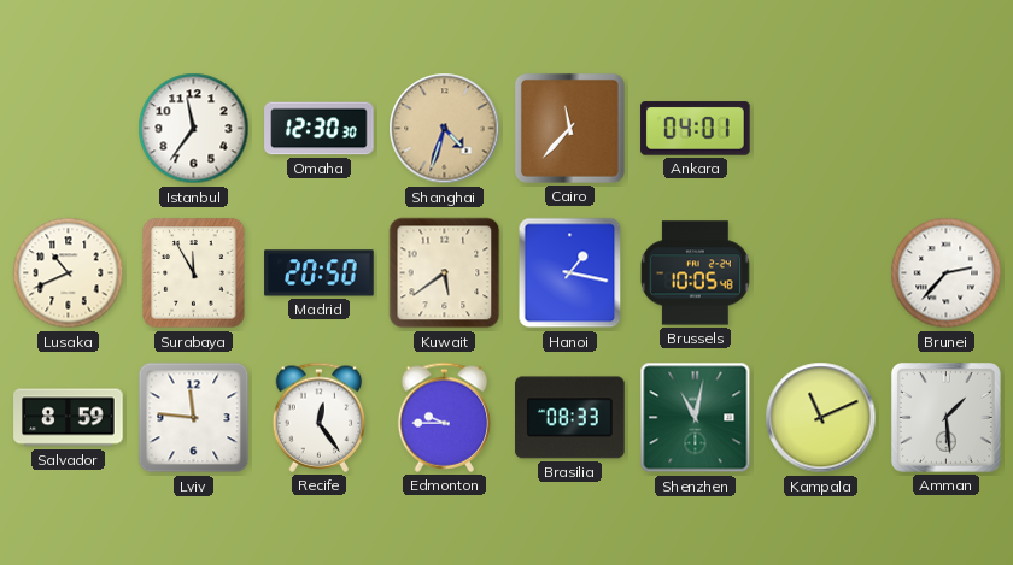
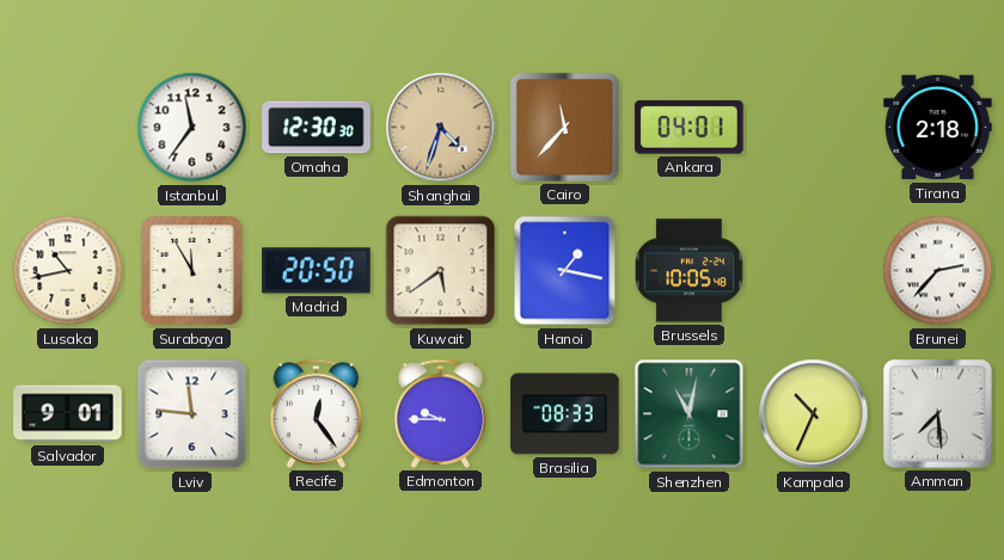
Tirana: none -> 2:18 (938, 128)
Lusaka: 10:41 -> 10:43 (68, 271)
Salvador: 8:59 -> 9:01 (68, 414)
Kampala: 11:11 -> 10:34 (814, 414)
Amman: 1:29 -> 7:29 (937, 413)
